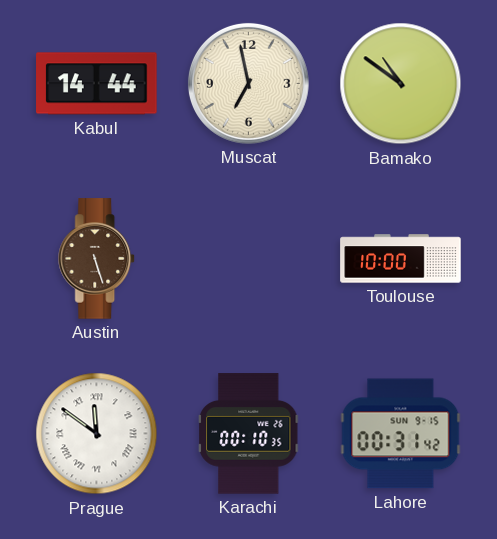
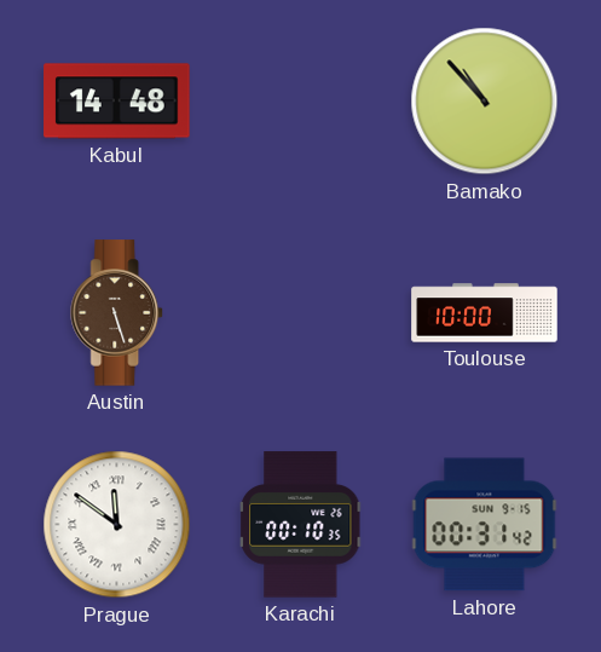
Kabul: 14:44 -> 14:48 (117, 102)
Muscat: 6:58 -> none (248, 83)
Bamako: 10:51 -> 10:53 (485, 102)
